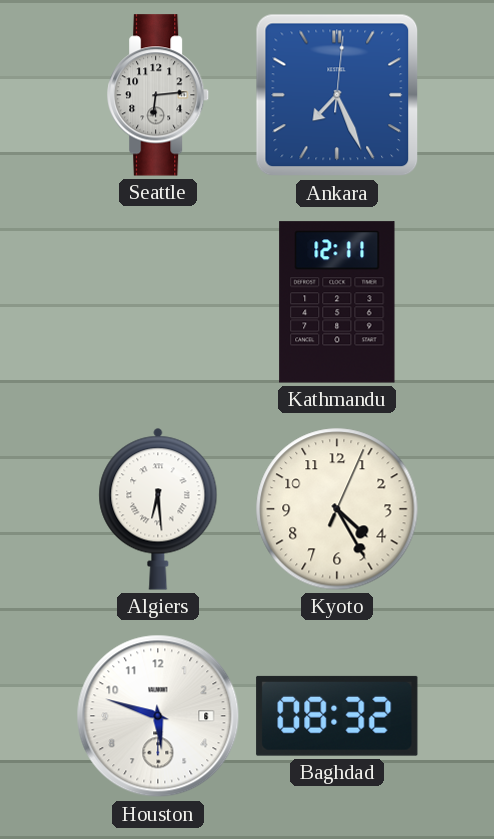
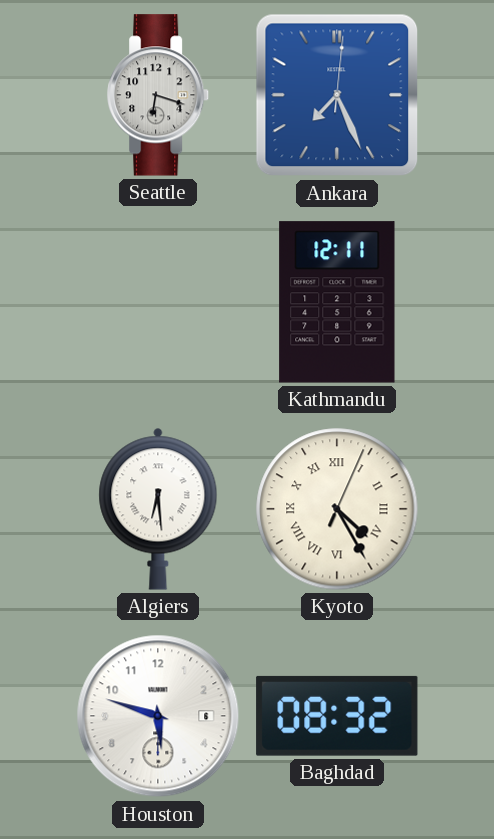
Seattle: 6:14 -> 6:18 (159, 95)
Kyoto numerals: Arabic -> Roman (337, 509)
